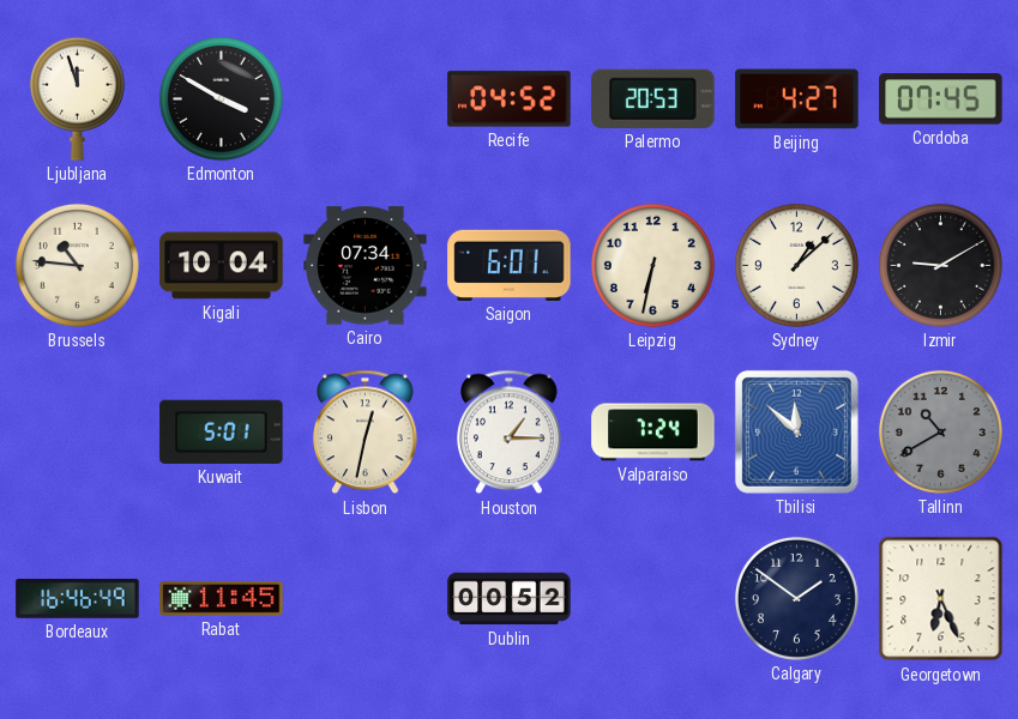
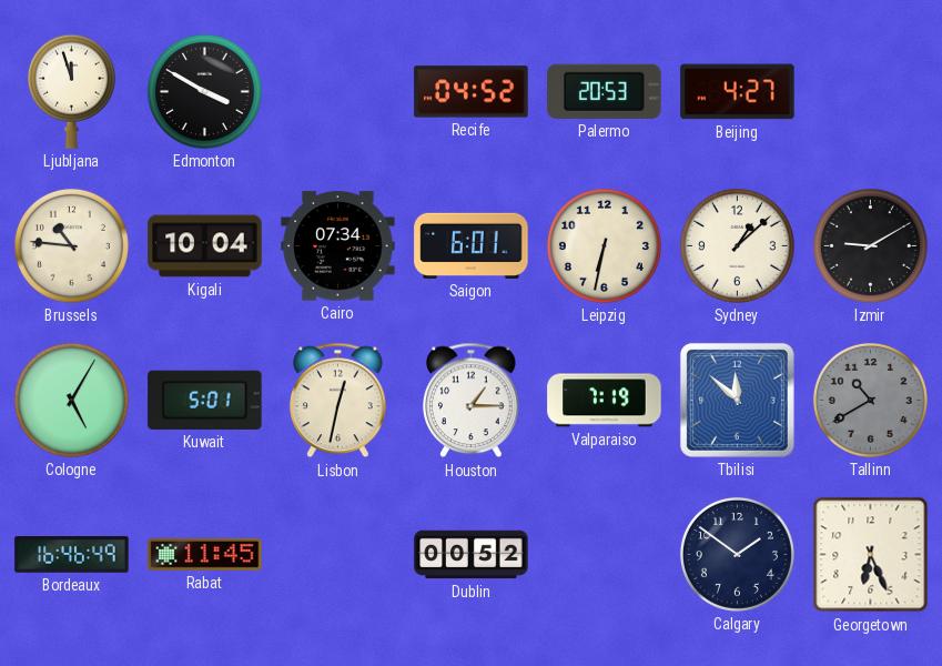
Cordoba: 07:45 -> none (941, 99)
Cologne: none -> 5:05 (71, 400)
Valparaiso: 7:24 -> 7:19 (605, 401)
